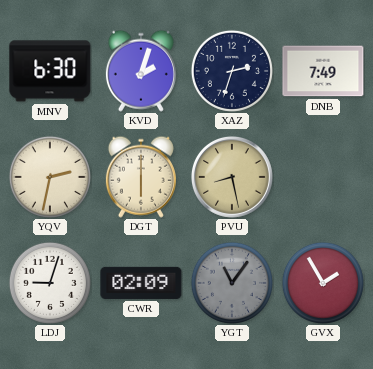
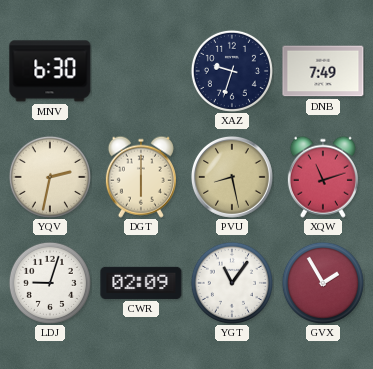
KVD: 2:03 -> none (141, 71)
XAZ: 2:33 -> 9:33 (232, 71)
XQW: none -> 11:12 (323, 177)
YGT dial: grey -> white (232, 283)
